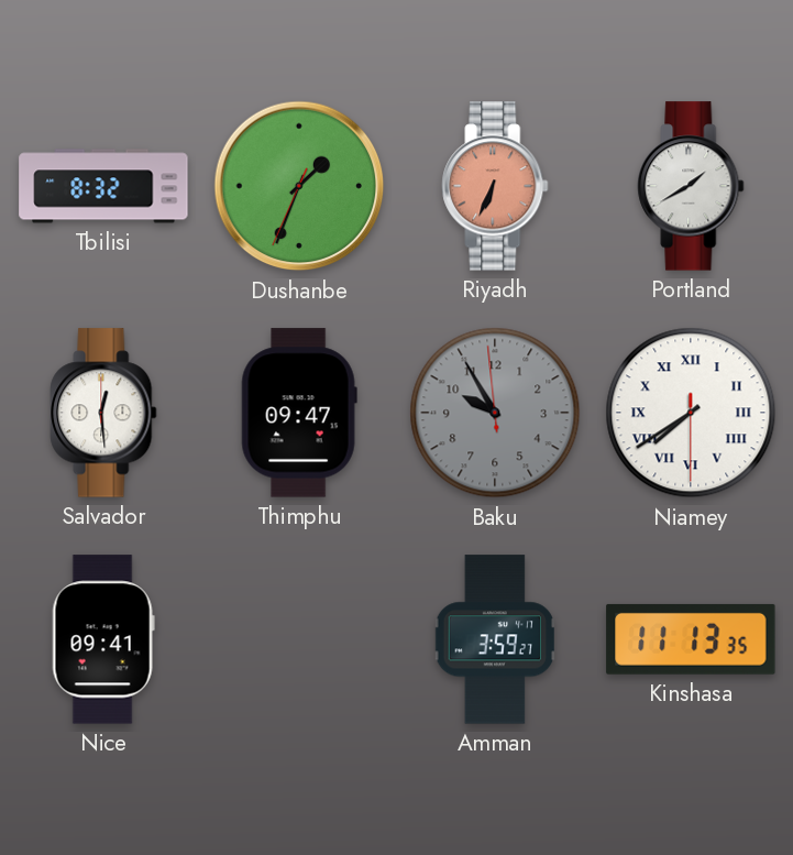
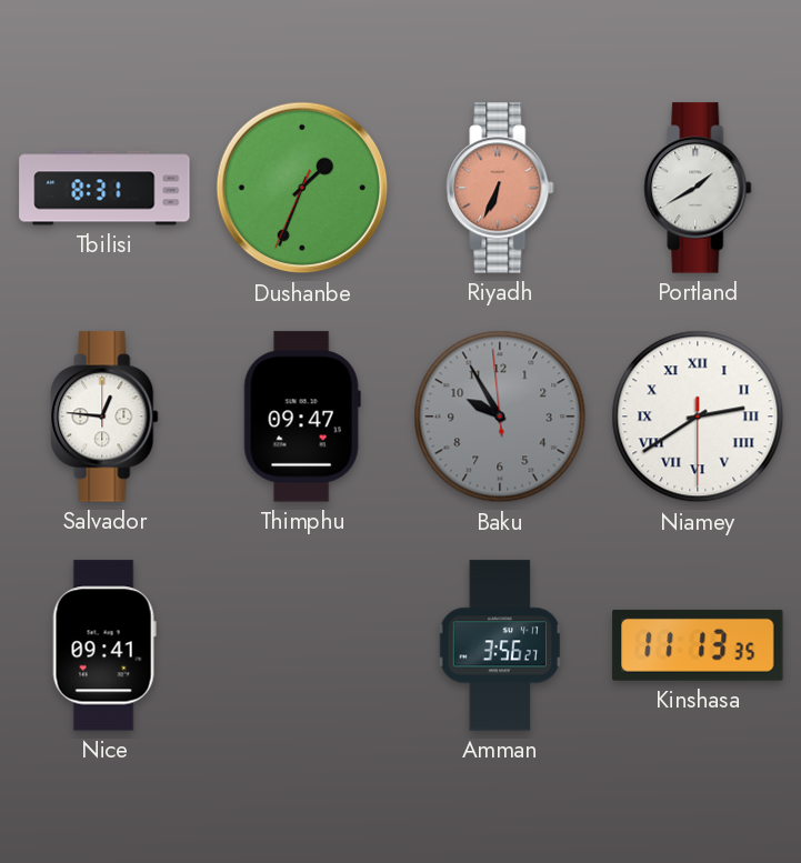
Tbilisi: 8:32 -> 8:31 (104, 188)
Salvador: 12:29 -> 12:46 (104, 417)
Niamey: 7:39 -> 2:39 (698, 417)
Amman: 3:59 -> 3:56 (499, 645)
